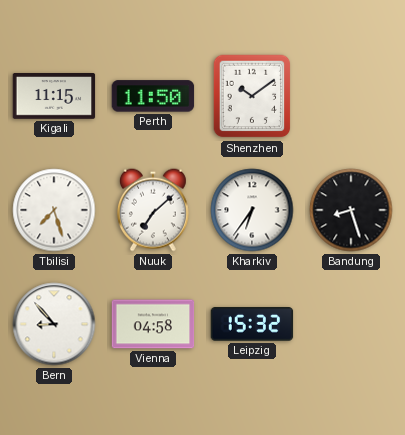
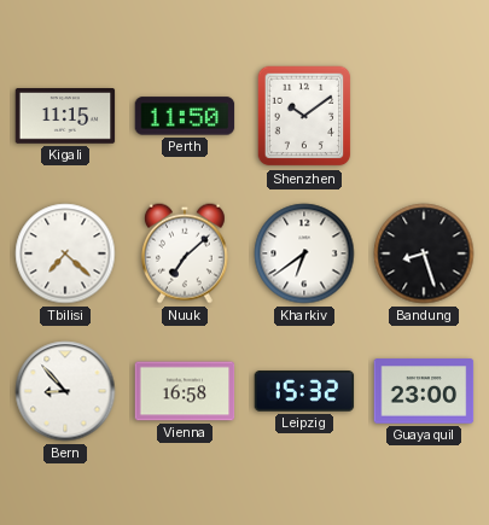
Tbilisi: 7:27 -> 7:22 (65, 253)
Kharkiv: 6:36 -> 6:39 (304, 253)
Vienna: 04:58 -> 16:58 (185, 391)
Guayaquil: none -> 23:00 (424, 391)
